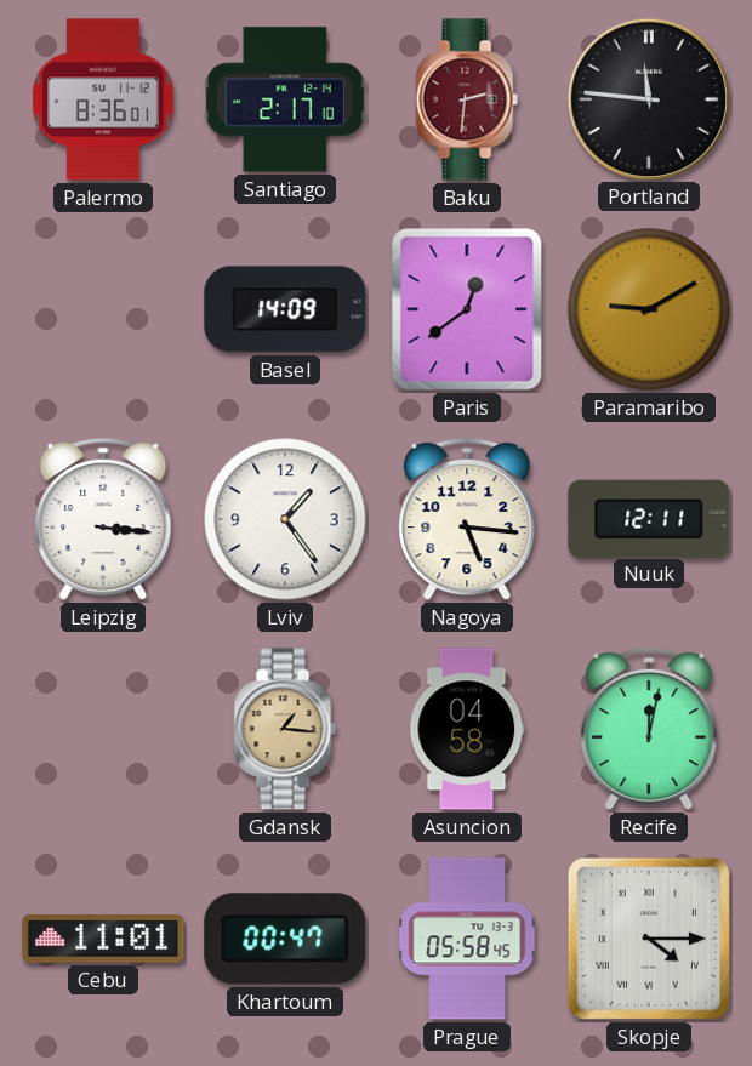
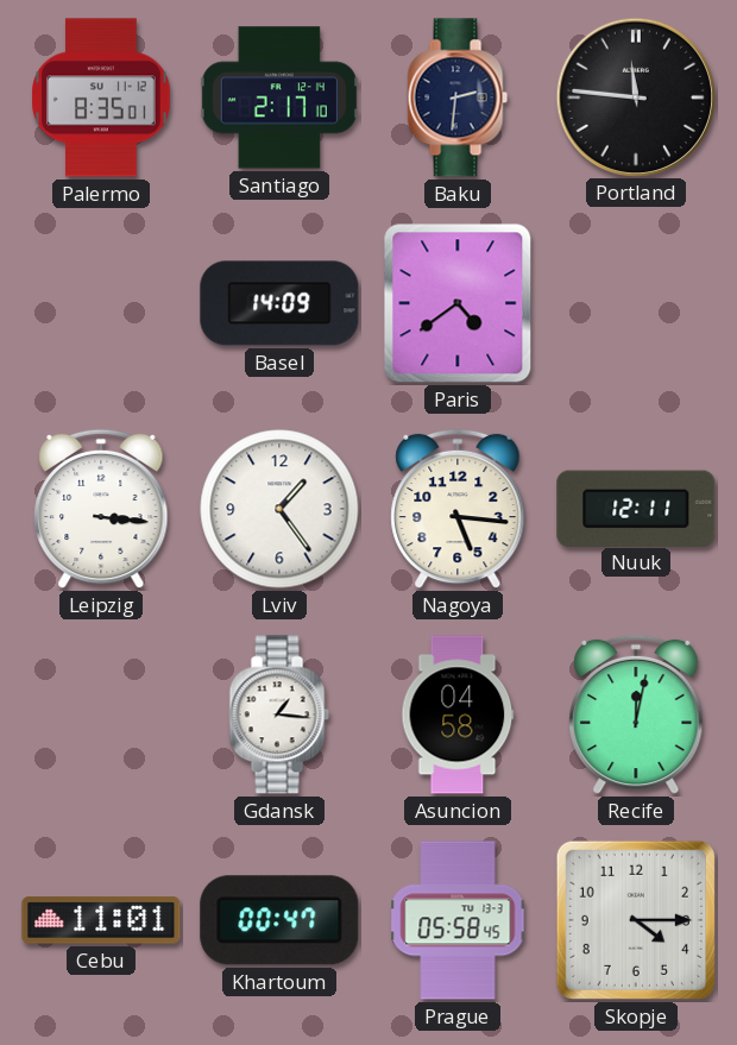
Palermo: 8:36 -> 8:35 (101, 97)
Baku dial: burgundy -> navy (458, 97)
Paris: 12:39 -> 4:39 (458, 303)
Paramaribo: 9:10 -> none (649, 309)
Gdansk dial: champagne -> white (279, 714)
Skopje numerals: Roman -> Arabic (636, 920)
